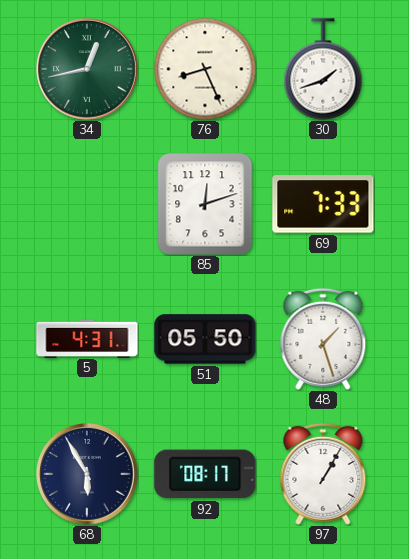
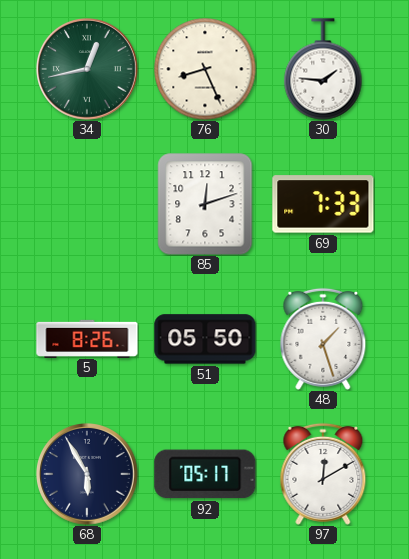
30: 1:42 -> 1:46 (323, 69)
5: 4:31 -> 8:26 (87, 338)
92: 08:17 -> 05:17 (205, 474)
97: 1:05 -> 12:10 (323, 474)
